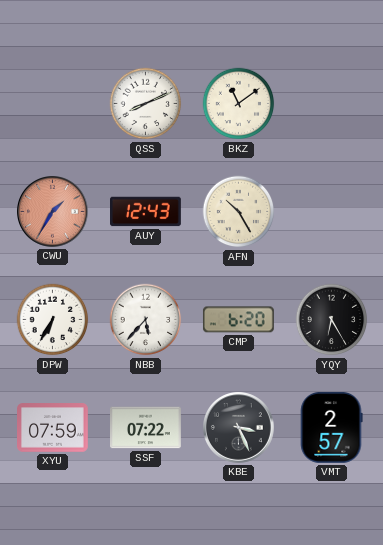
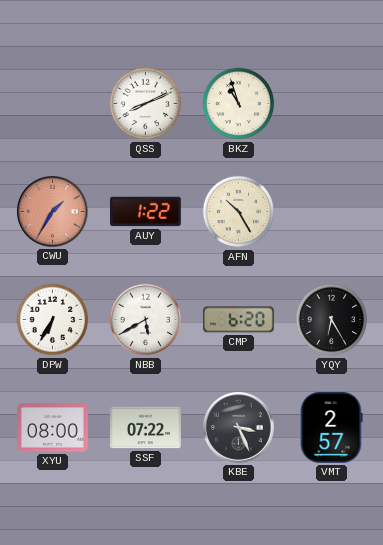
BKZ: 11:09 -> 10:57 (239, 104)
AUY: 12:43 -> 1:22 (146, 212)
NBB: 5:37 -> 5:40 (146, 320)
XYU: 07:59 -> 08:00 (53, 428)
